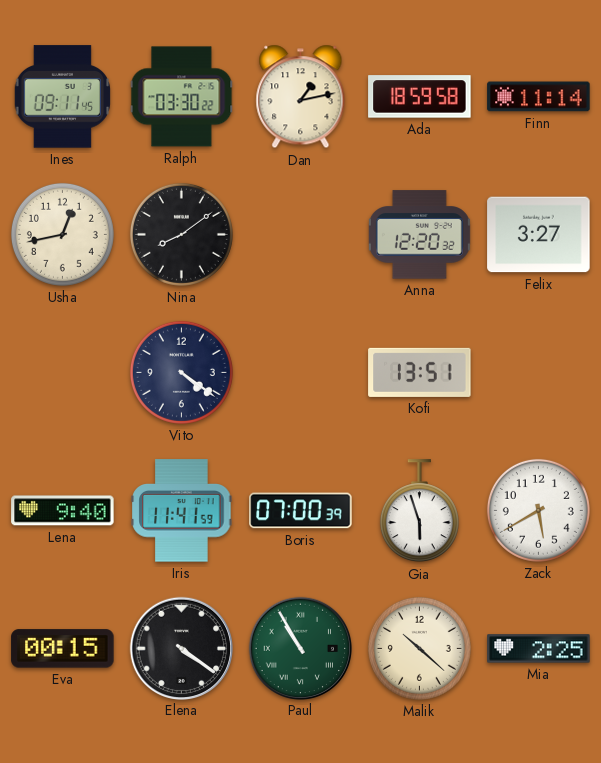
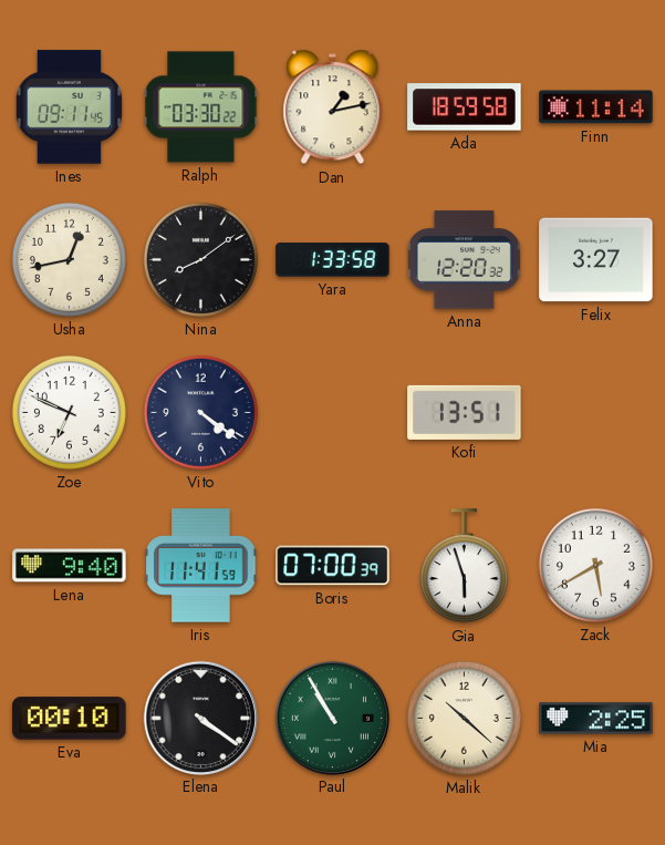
Yara: none -> 1:33 (333, 260)
Zoe: none -> 6:49 (69, 412)
Eva: 00:15 -> 00:10 (70, 719)
